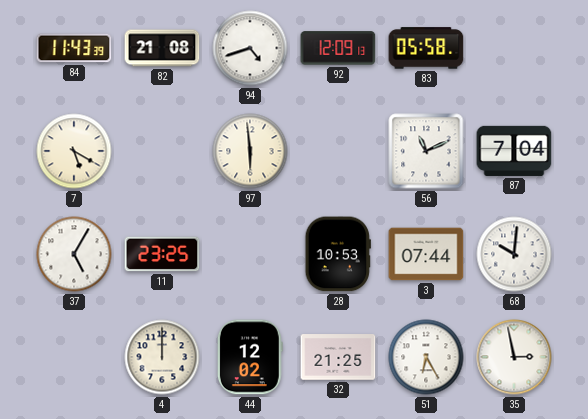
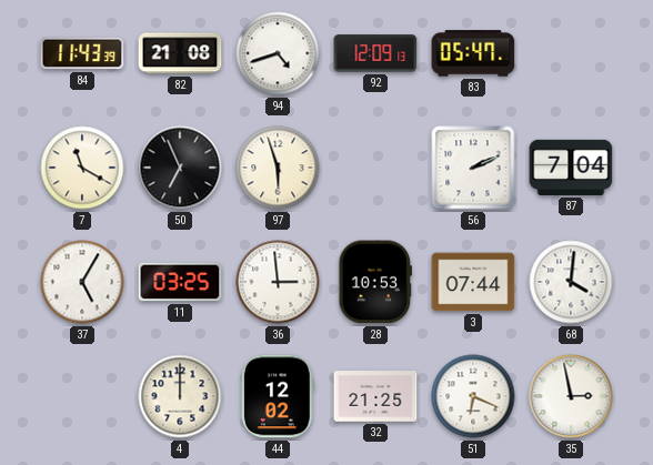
83: 05:58 -> 05:47 (473, 53)
7: 5:20 -> 11:20 (82, 168)
50: none -> 6:56 (180, 168)
97: 5:59 -> 5:57 (278, 168)
56: 11:11 -> 2:11 (473, 168)
11: 23:25 -> 03:25 (180, 282)
36: none -> 2:59 (278, 282)
68: 10:01 -> 4:01 (571, 282)
51: 6:25 -> 6:19 (473, 396)
